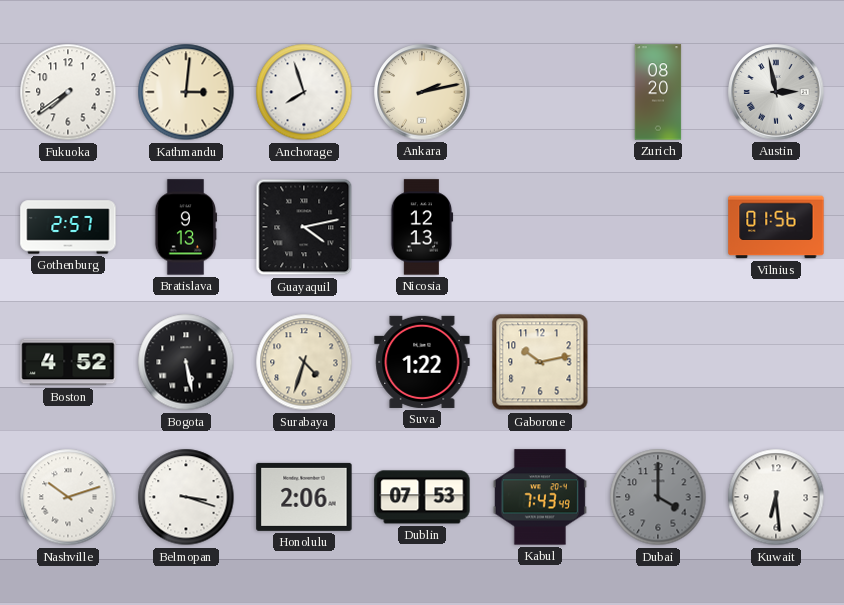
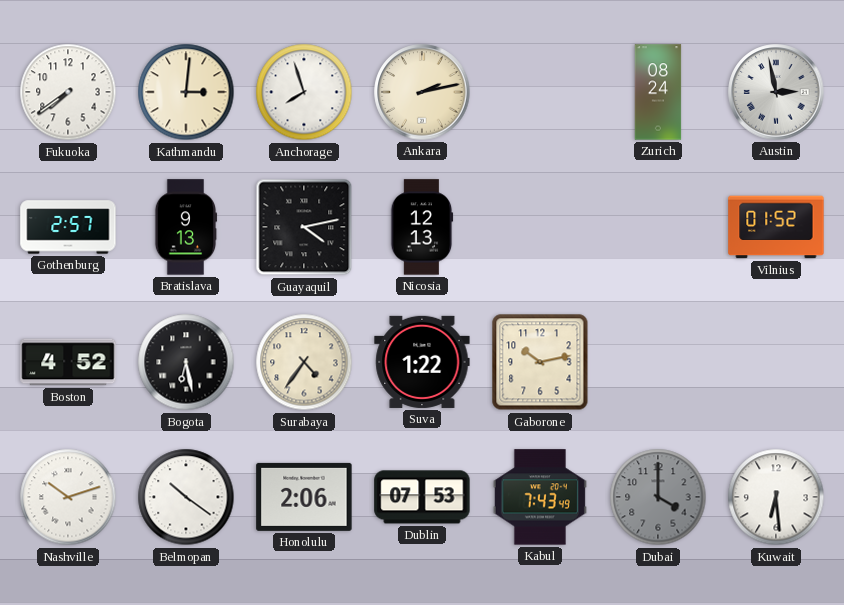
Zurich: 08:20 -> 08:24 (658, 92)
Vilnius: 01:56 -> 01:52 (776, 227)
Bogota: 5:28 -> 6:28 (186, 362)
Surabaya: 4:33 -> 4:36 (304, 362)
Belmopan: 3:18 -> 10:21 (186, 497)
